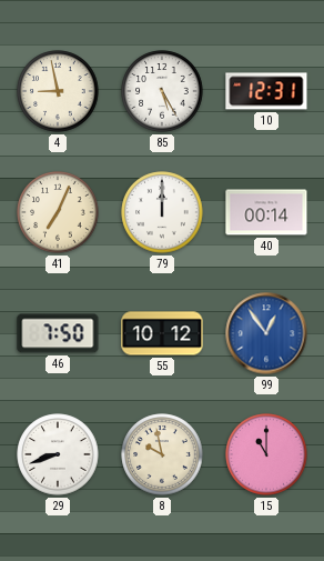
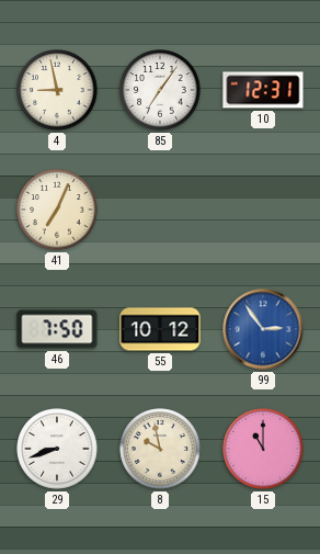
85: 5:25 -> 7:06 (160, 90)
79: 12:00 -> none (162, 212)
40: 00:14 -> none (266, 212)
99: 12:54 -> 2:54 (263, 329)
